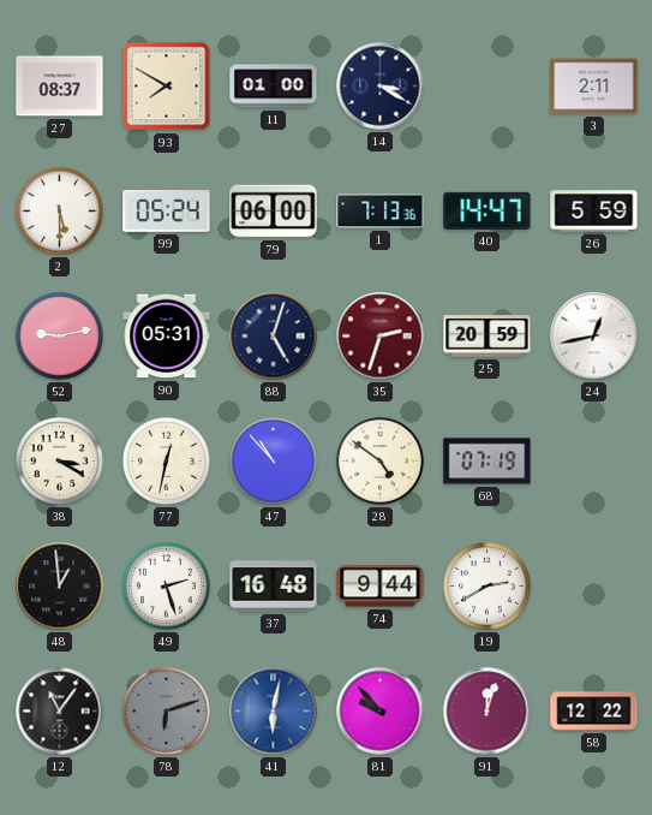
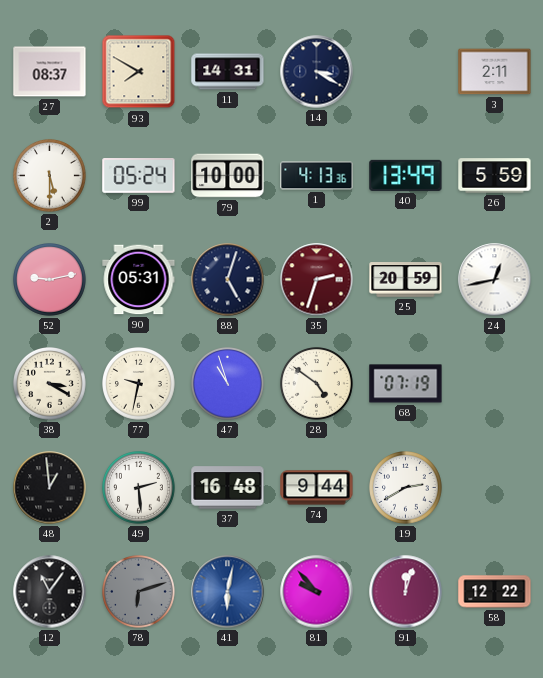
11: 01:00 -> 14:31 (228, 72)
79: 06:00 -> 10:00 (228, 176)
1: 7:13 -> 4:13 (317, 176)
40: 14:47 -> 13:49 (406, 175)
77: 12:32 -> 9:32 (139, 384)
47: 10:53 -> 10:57 (228, 384)
49: 2:27 -> 2:29 (139, 488)
